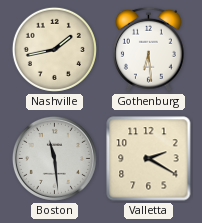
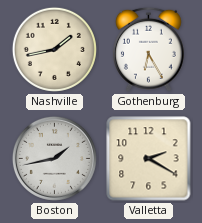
Gothenburg: 6:29 -> 6:25 (148, 49)
Boston: 11:29 -> 1:43 (54, 158)
